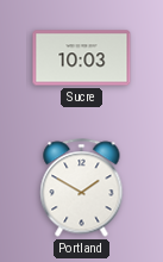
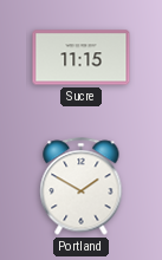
Sucre: 10:03 -> 11:15 (82, 58)
